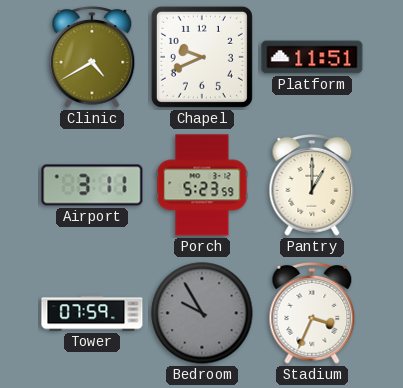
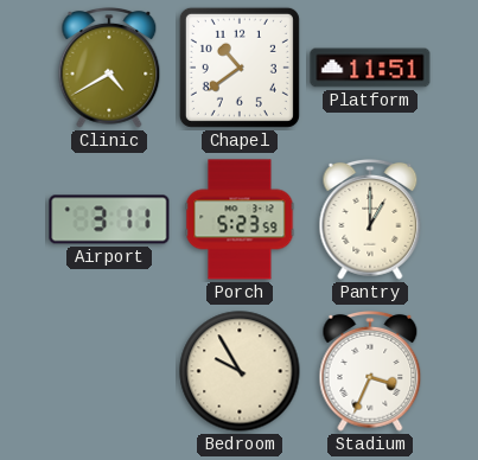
Chapel: 9:41 -> 10:39 (240, 68)
Tower: 07:59 -> none (92, 313)
Bedroom dial: grey -> cream (240, 371)
